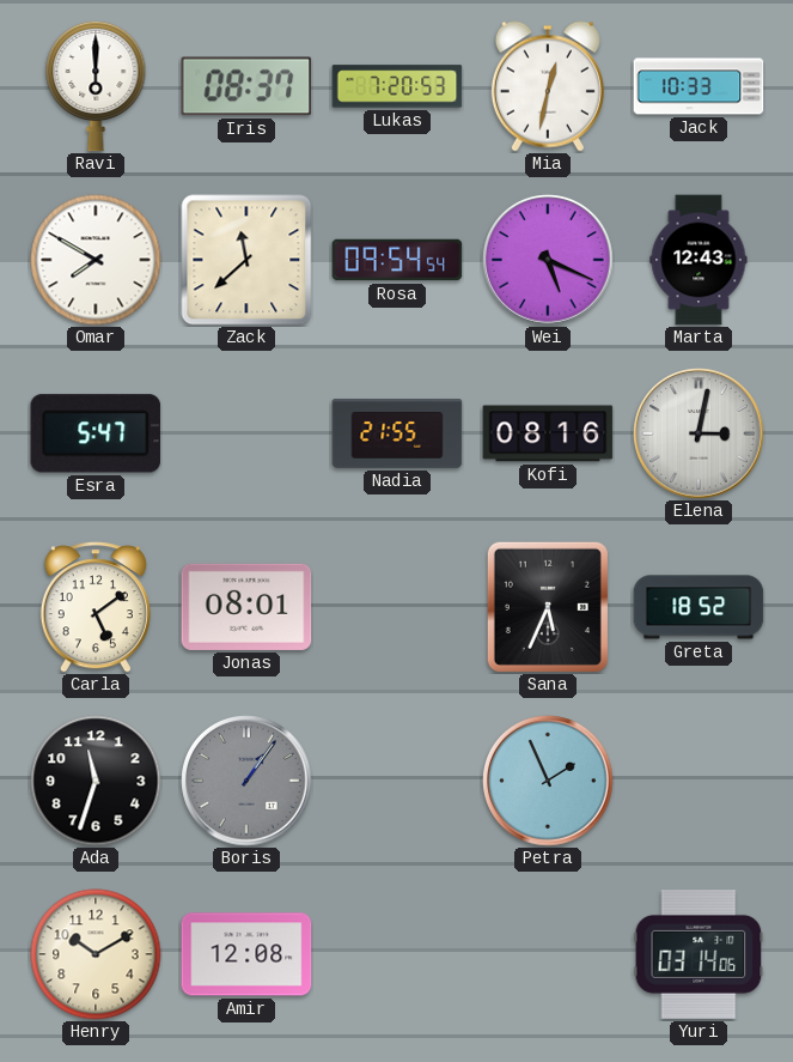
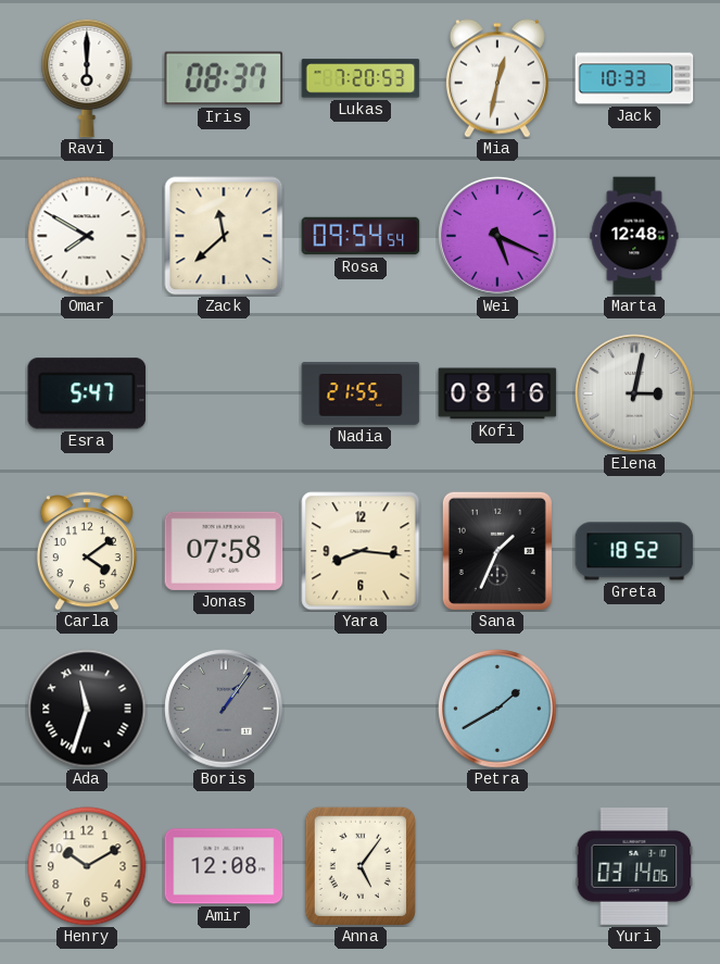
Marta: 12:43 -> 12:48 (634, 236)
Carla: 5:09 -> 4:09 (87, 551)
Jonas: 08:01 -> 07:58 (224, 551)
Yara: none -> 8:16 (361, 551)
Sana: 5:34 -> 1:34 (497, 551)
Ada numerals: Arabic -> Roman (87, 709)
Petra: 1:56 -> 1:40 (497, 709)
Anna: none -> 5:06 (361, 866)
